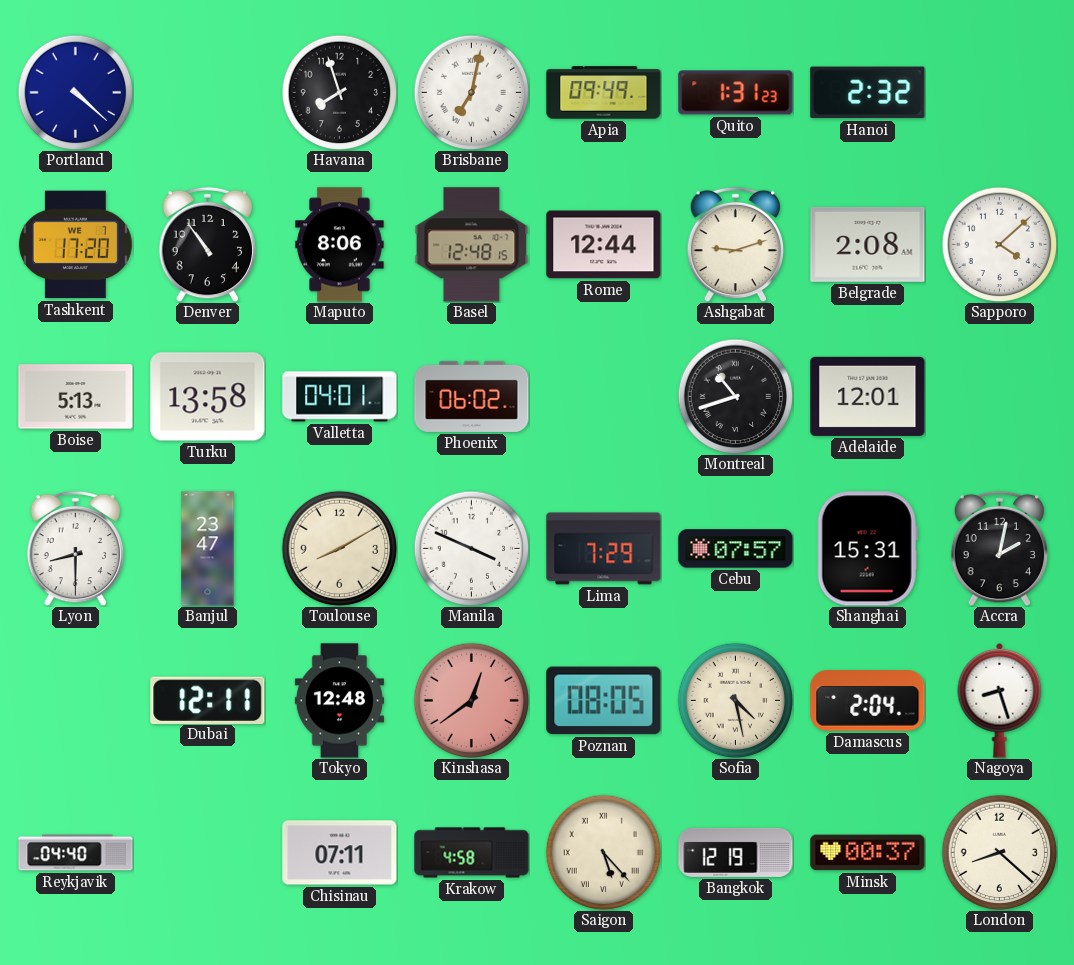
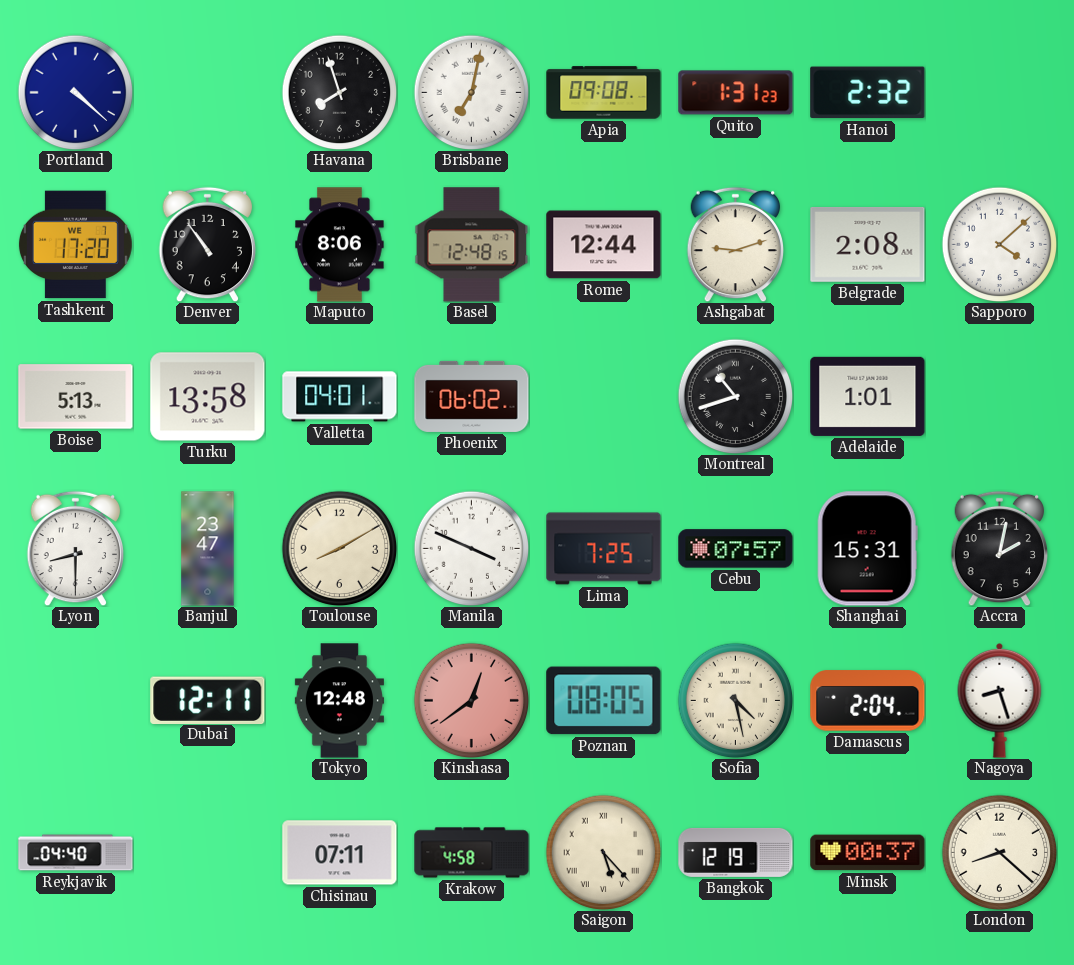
Apia: 09:49 -> 09:08 (604, 93)
Adelaide: 12:01 -> 1:01 (868, 396)
Lima: 7:29 -> 7:25 (604, 549)
